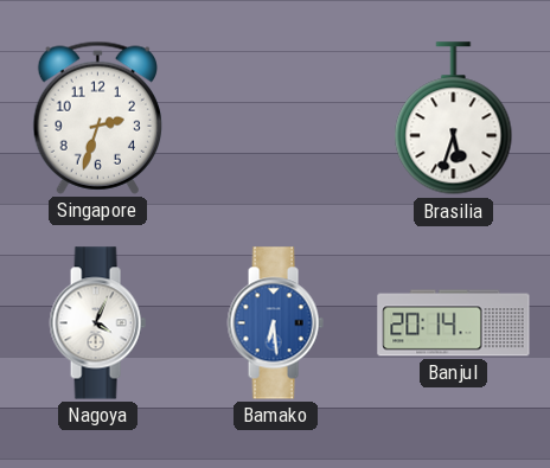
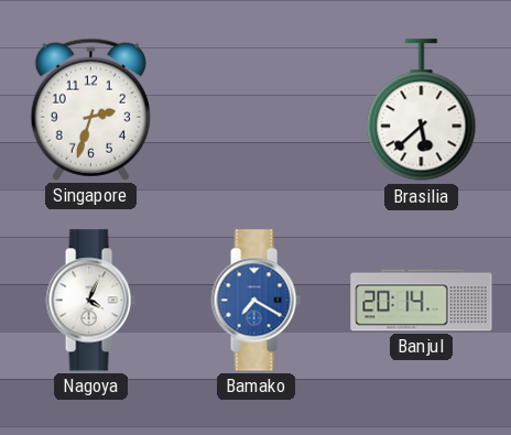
Brasilia: 5:33 -> 5:38 (422, 110)
Bamako: 6:29 -> 7:20 (255, 301)
